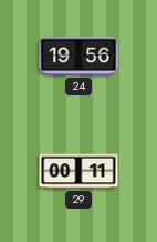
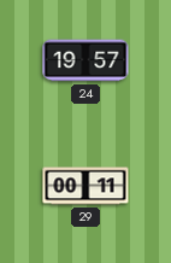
24: 19:56 -> 19:57 (85, 60)
